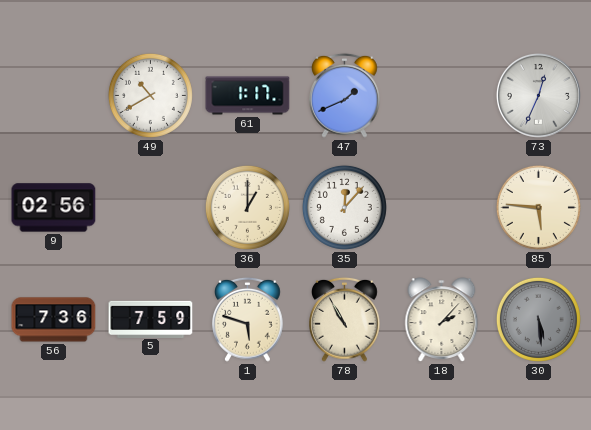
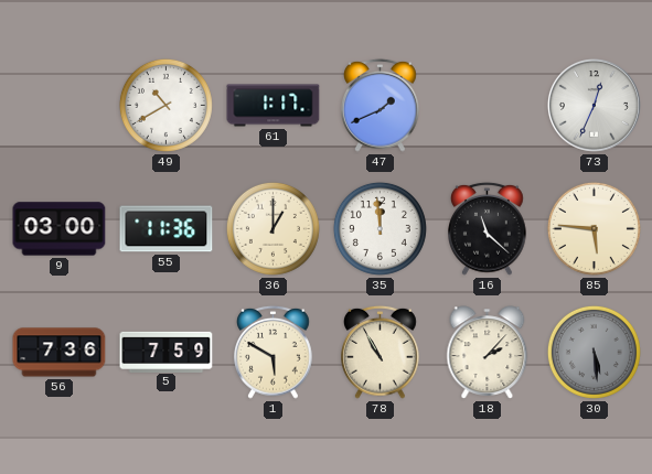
9: 02:56 -> 03:00 (60, 229)
55: none -> 11:36 (167, 229)
35: 12:07 -> 11:59 (380, 228)
16: none -> 11:22 (488, 228)
1: 5:48 -> 5:50 (274, 352)
